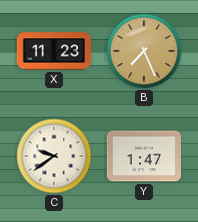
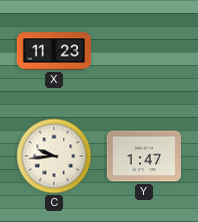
B: 7:26 -> none (144, 51)
C: 9:39 -> 9:44 (54, 156)
